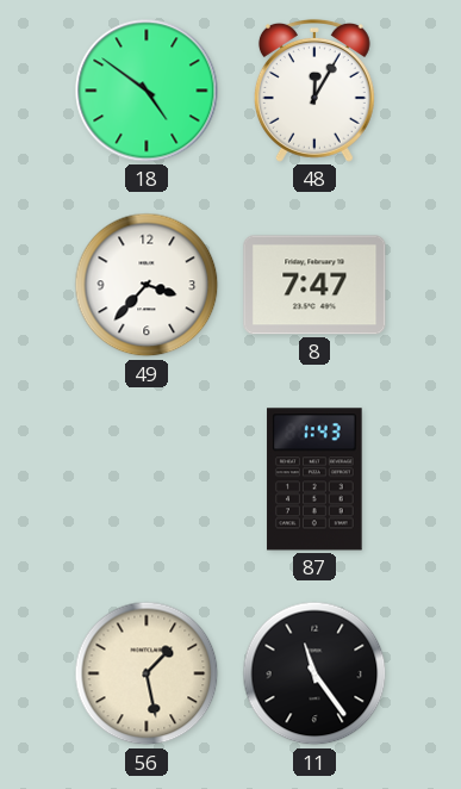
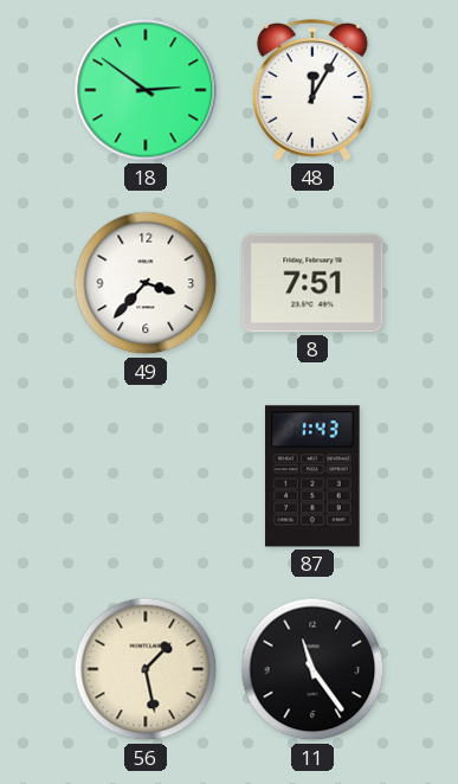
18: 4:51 -> 2:51 (146, 90)
8: 7:47 -> 7:51 (312, 283)
